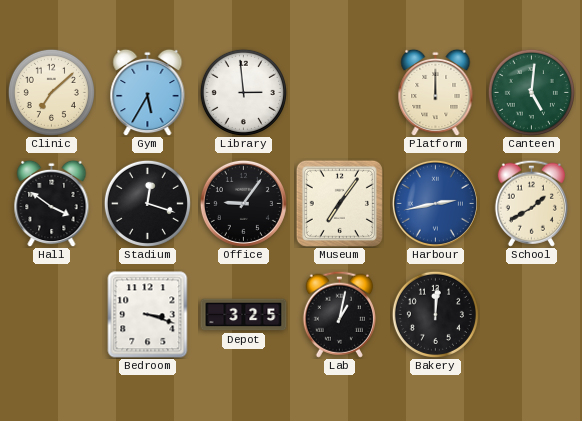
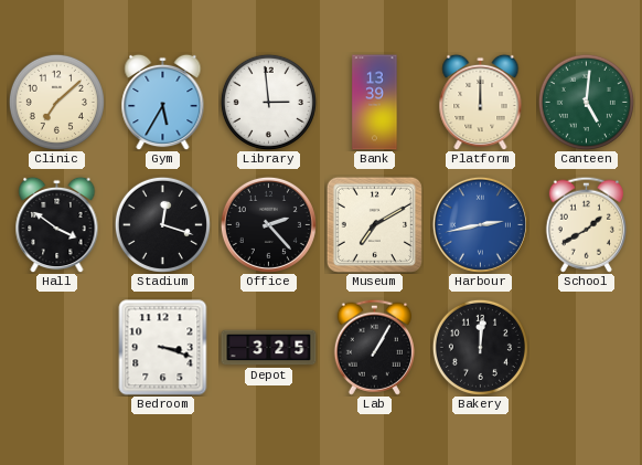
Bank: none -> 13:39 (375, 103)
Office: 9:06 -> 2:23 (268, 224)
Museum: 7:06 -> 7:10 (374, 224)
Lab: 1:02 -> 1:05 (374, 347)
